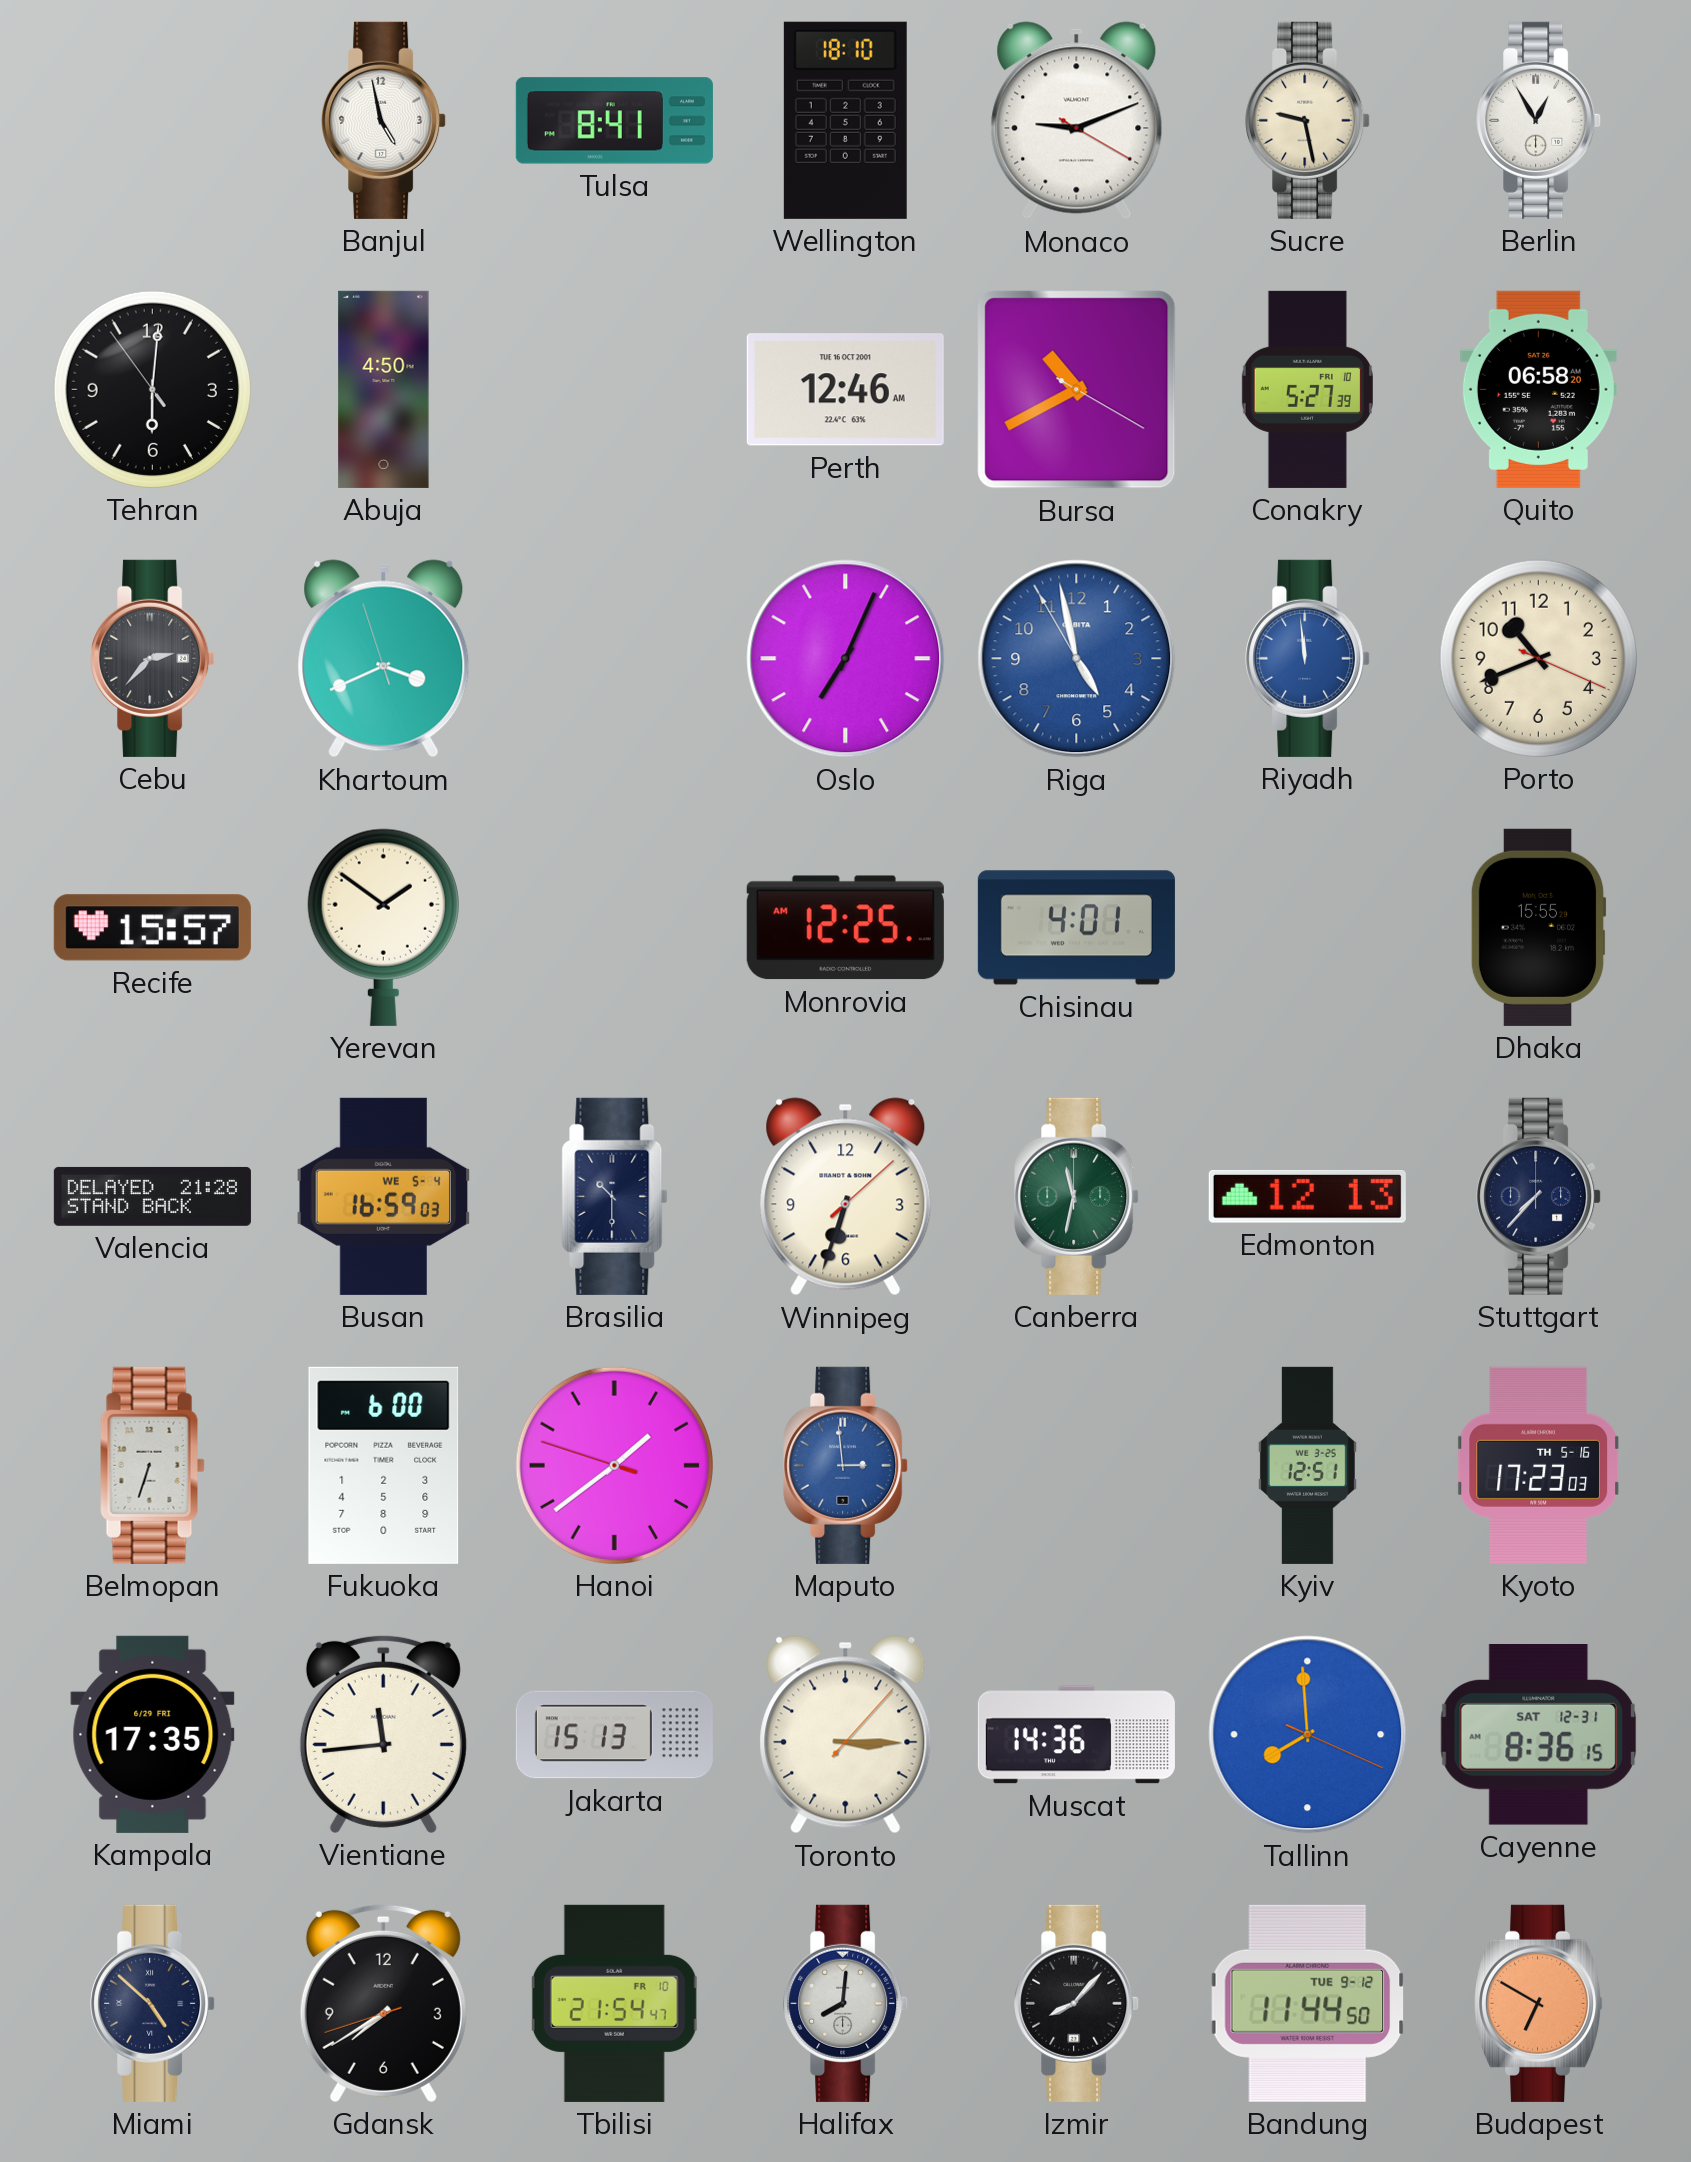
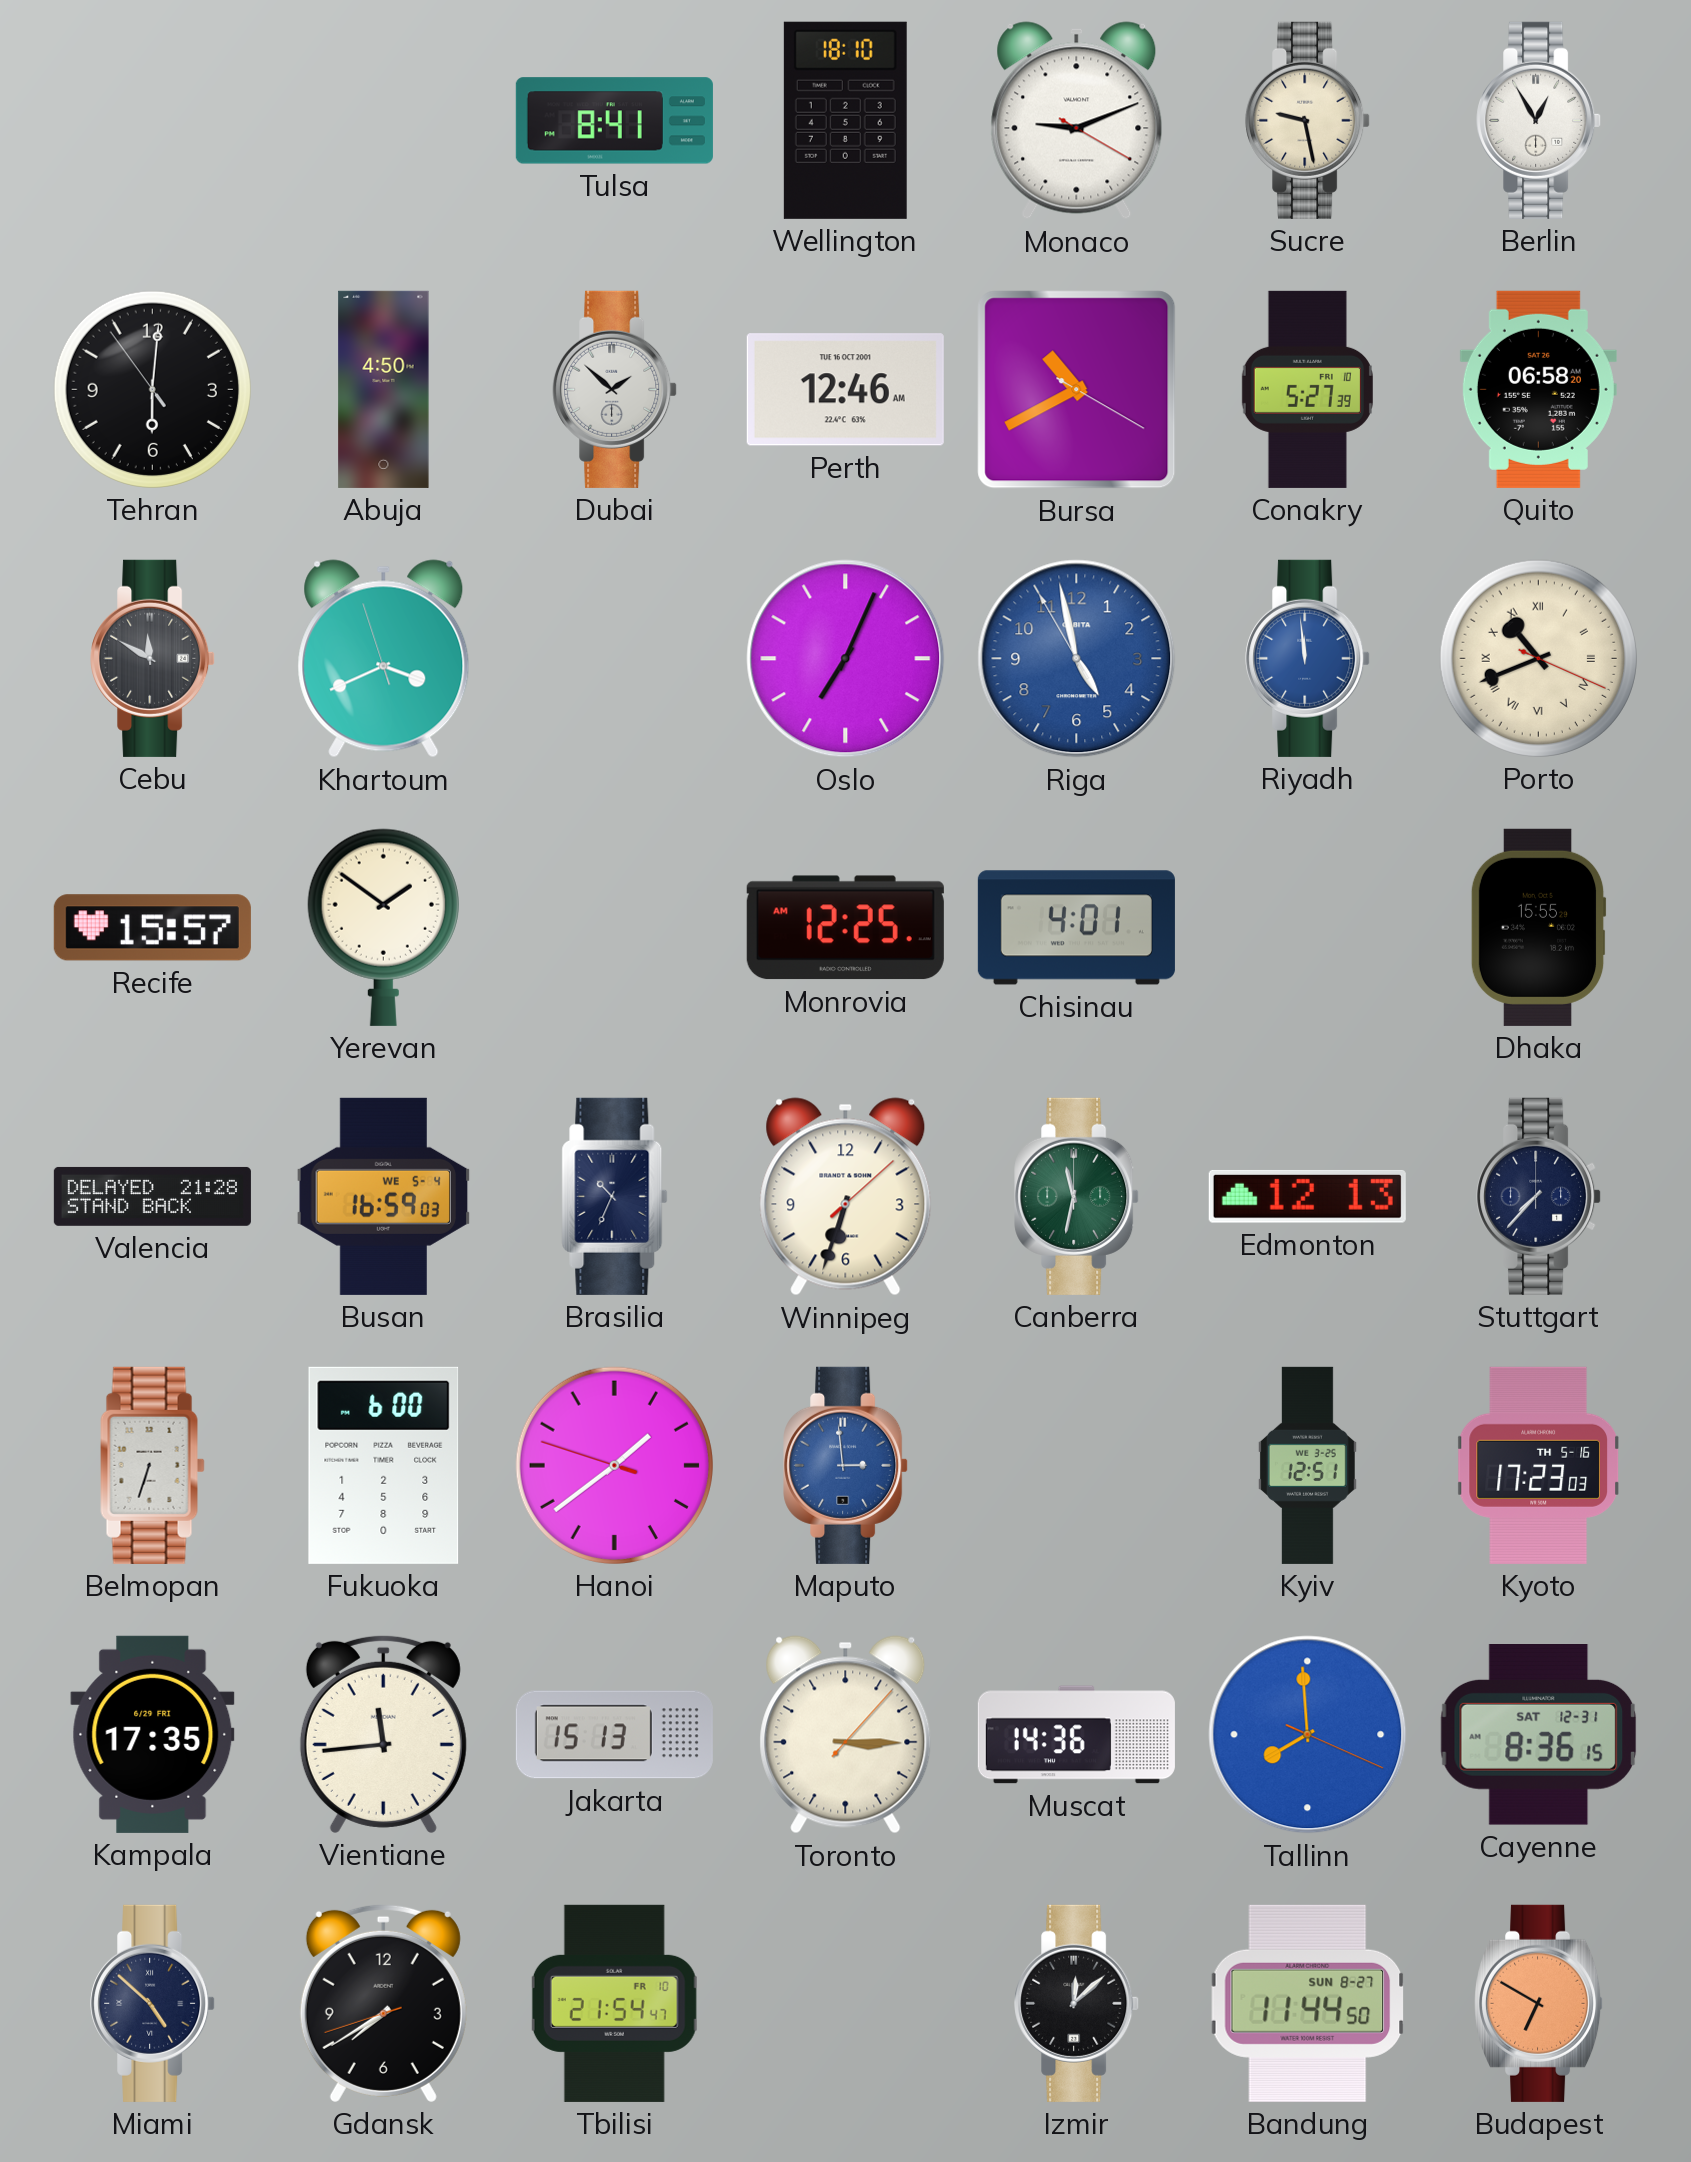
Banjul: 4:58 -> none (384, 120)
Dubai: none -> 1:52 (615, 389)
Cebu: 2:37 -> 11:50 (153, 658)
Porto numerals: Arabic -> Roman (1538, 658)
Brasilia: 10:30 -> 10:34 (615, 1196)
Halifax: 8:01 -> none (846, 2003)
Izmir: 8:07 -> 12:08 (1077, 2003)
Bandung date: TUE 9-12 -> SUN 8-27 (1308, 2003)
